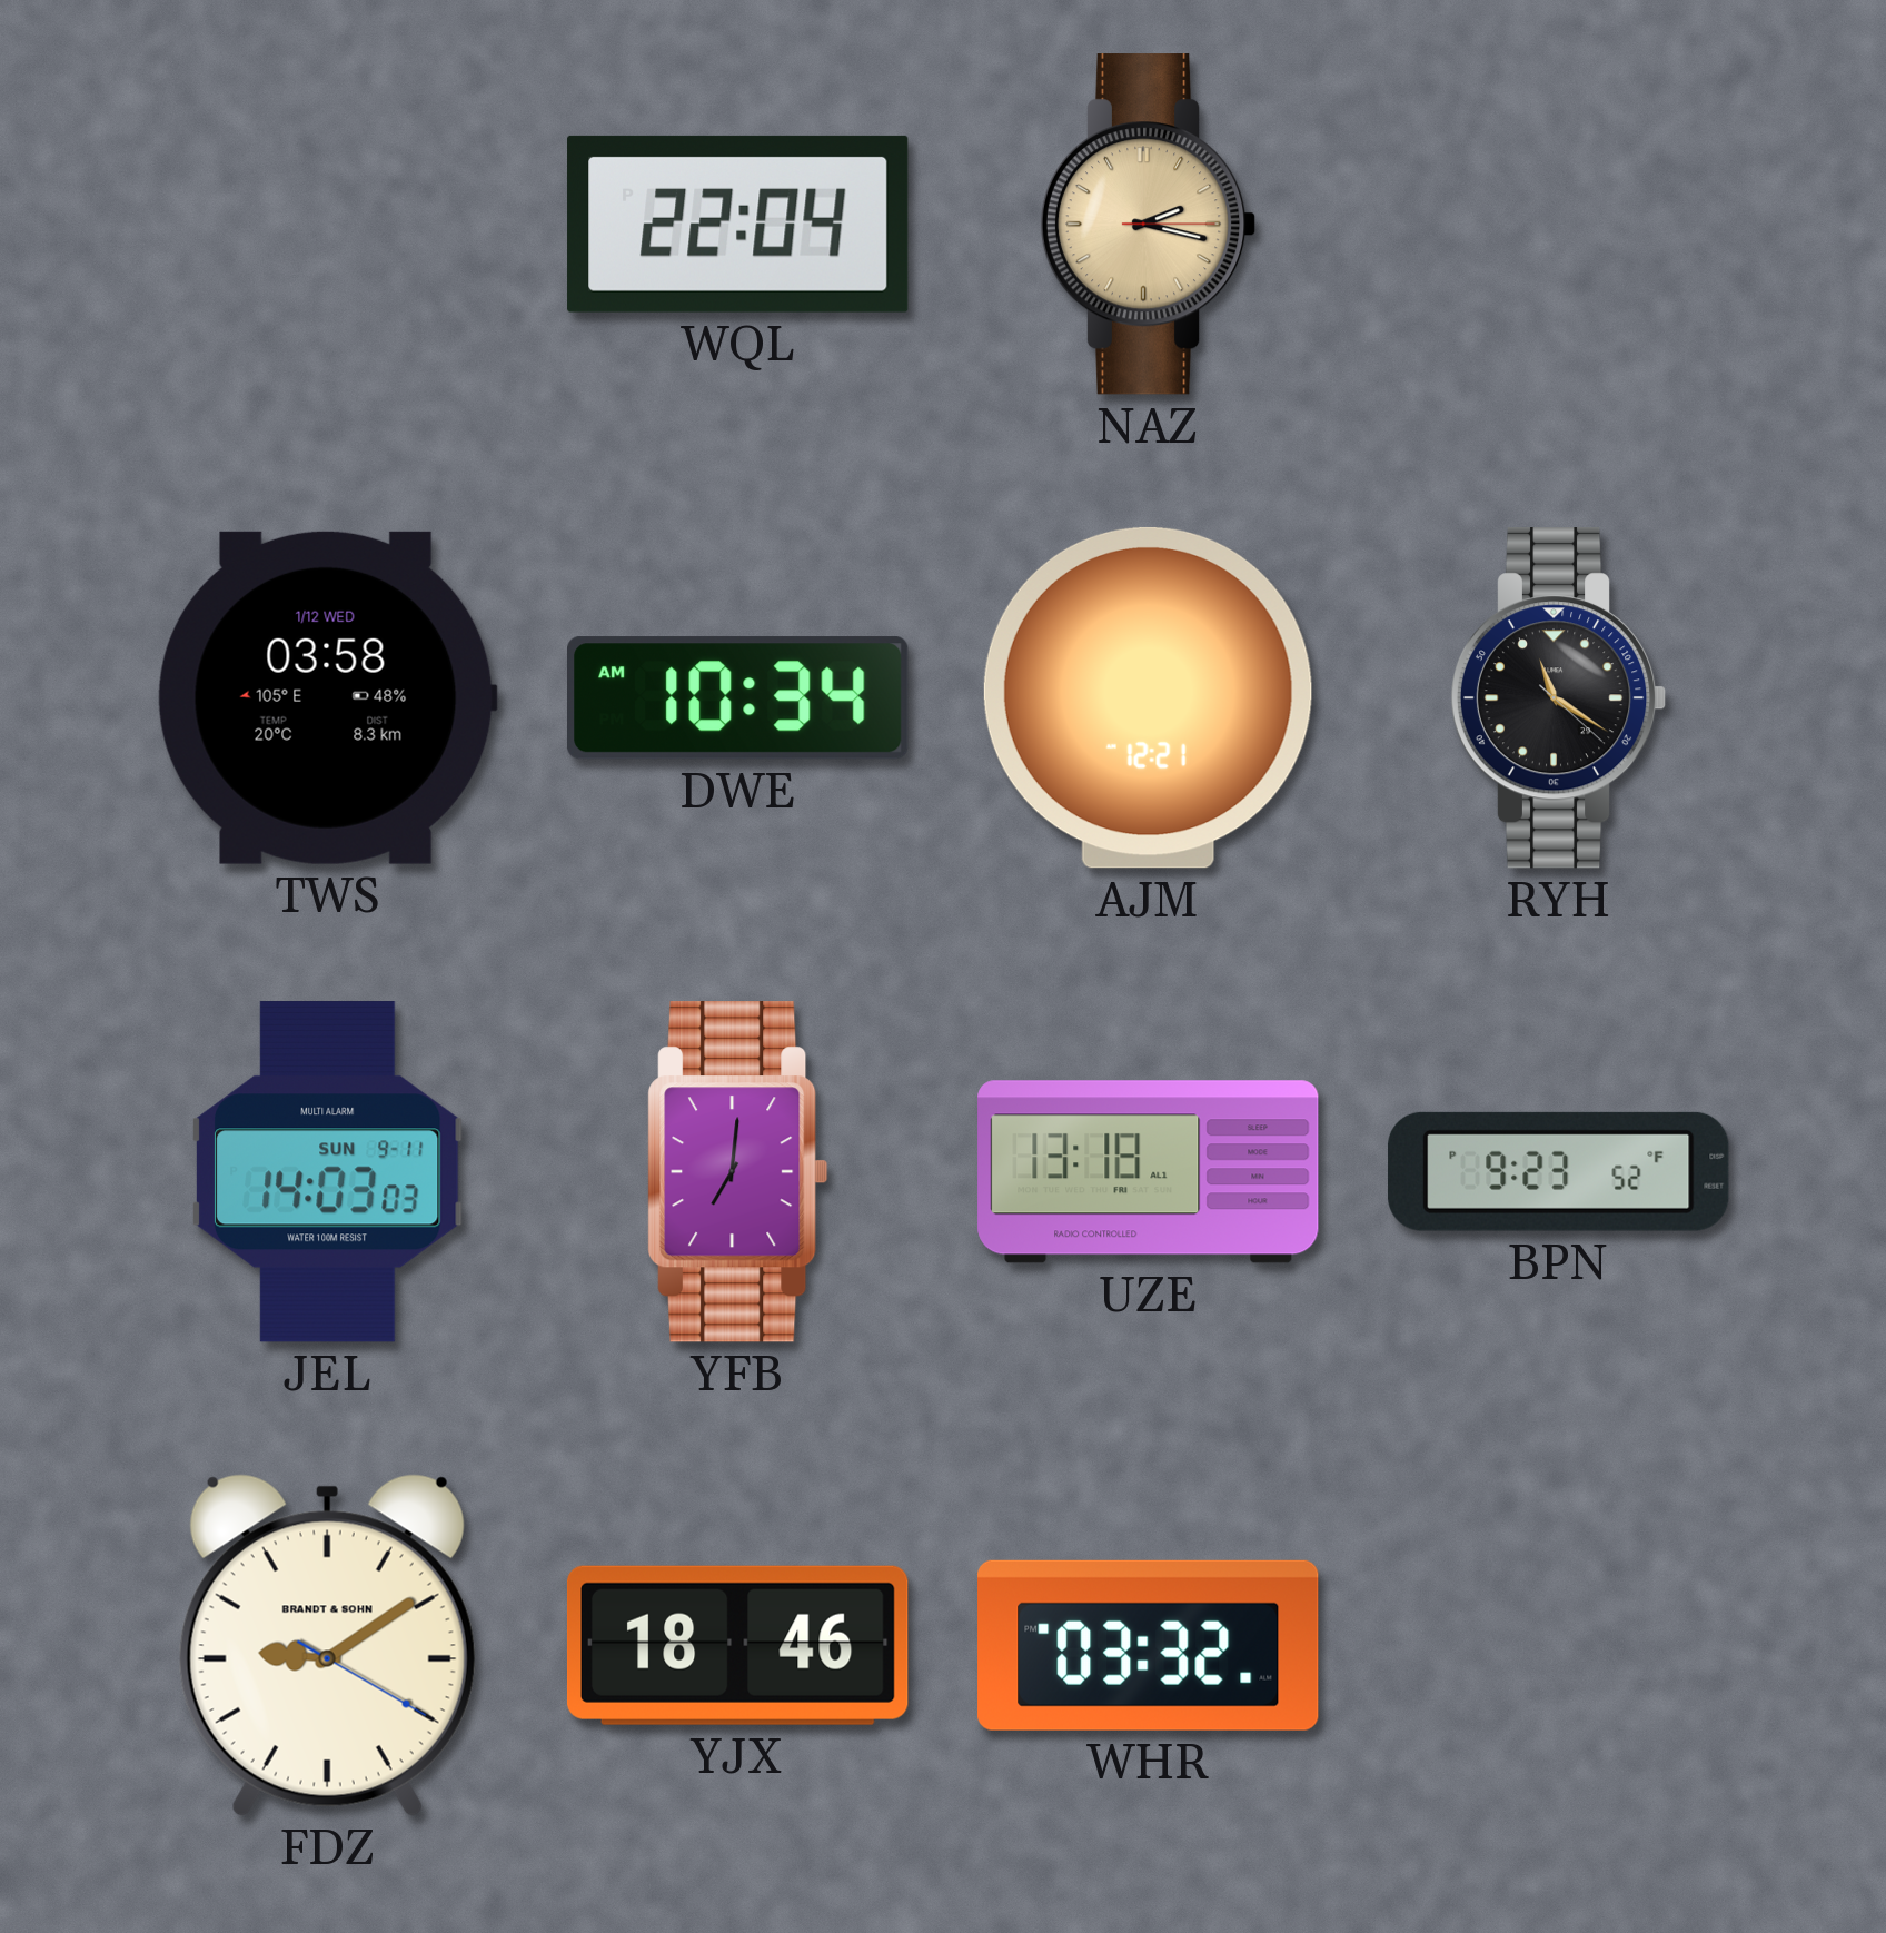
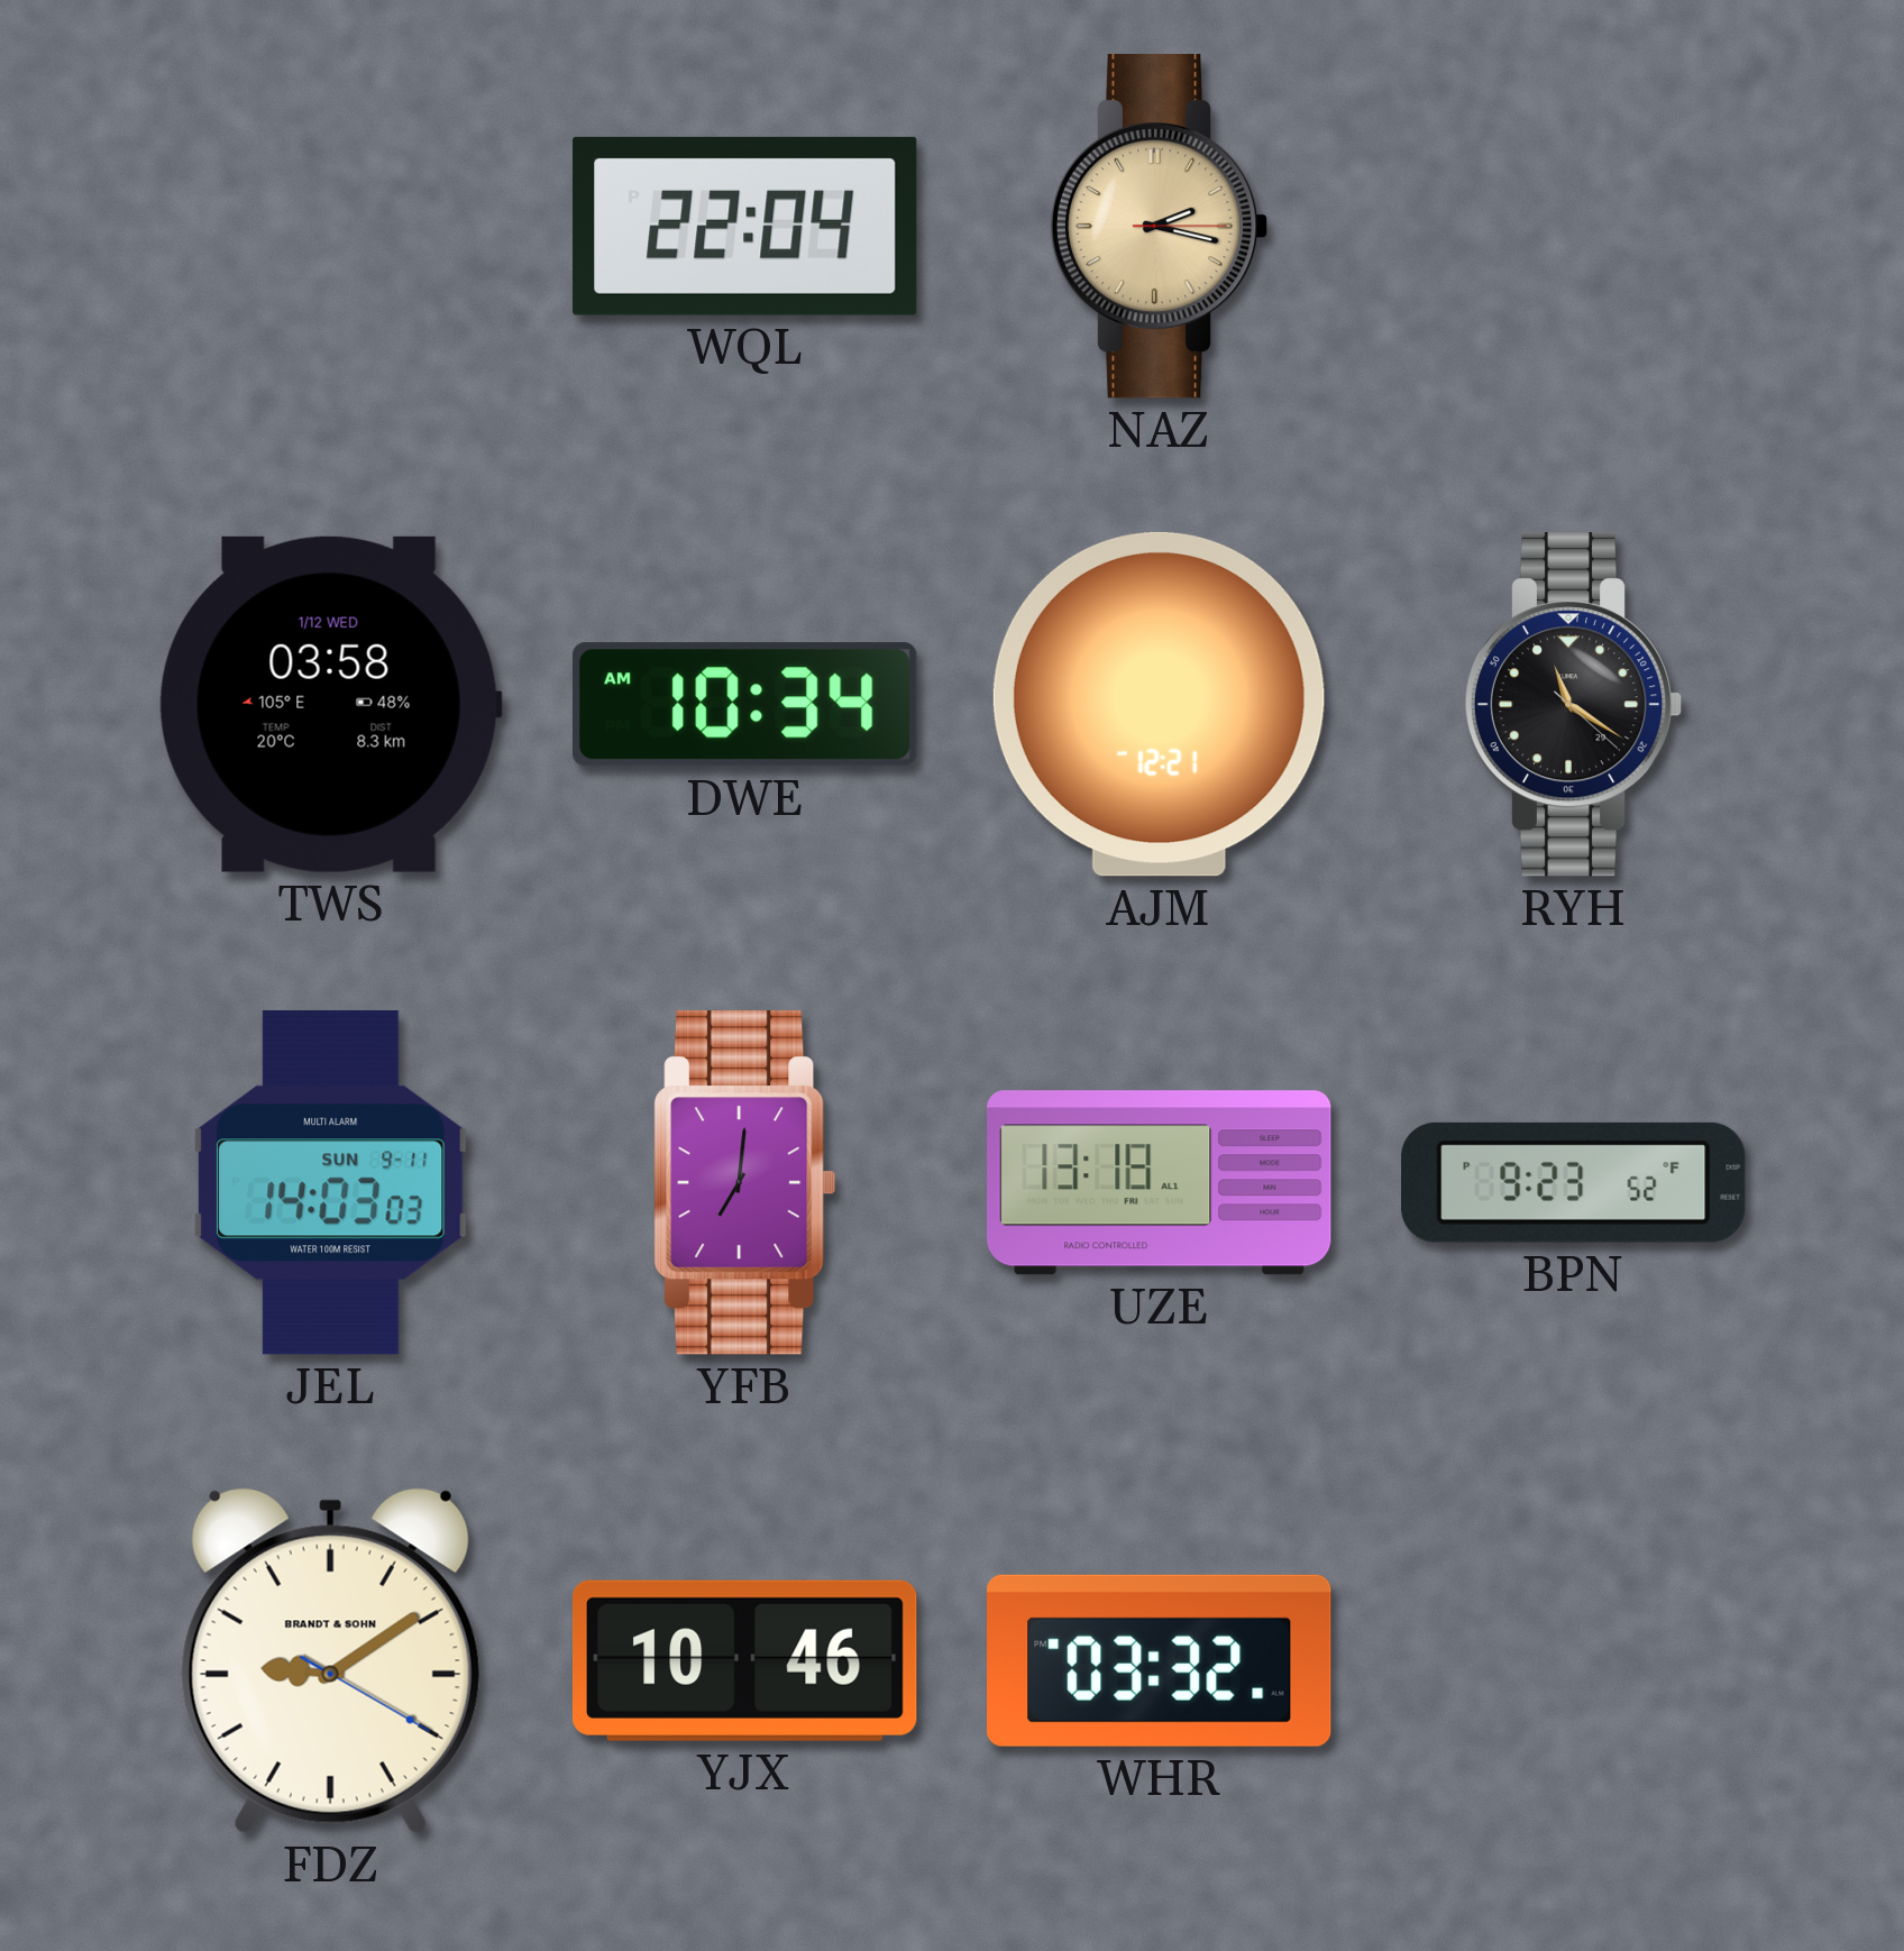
YJX: 18:46 -> 10:46 (744, 1660)
